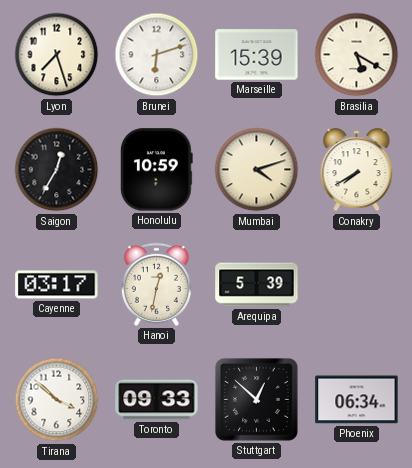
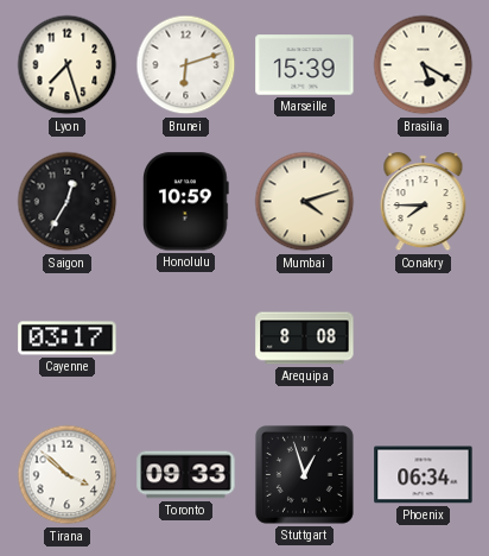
Conakry: 7:40 -> 7:45 (424, 202)
Hanoi: 12:32 -> none (156, 284)
Arequipa: 5:39 -> 8:08 (305, 339)
Stuttgart: 12:52 -> 12:57 (304, 474)
